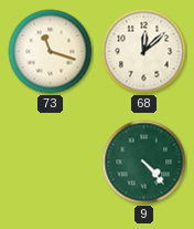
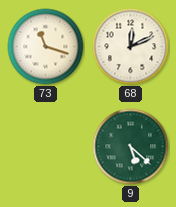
68: 12:08 -> 12:11 (131, 47)
9: 4:23 -> 5:22 (131, 147)
